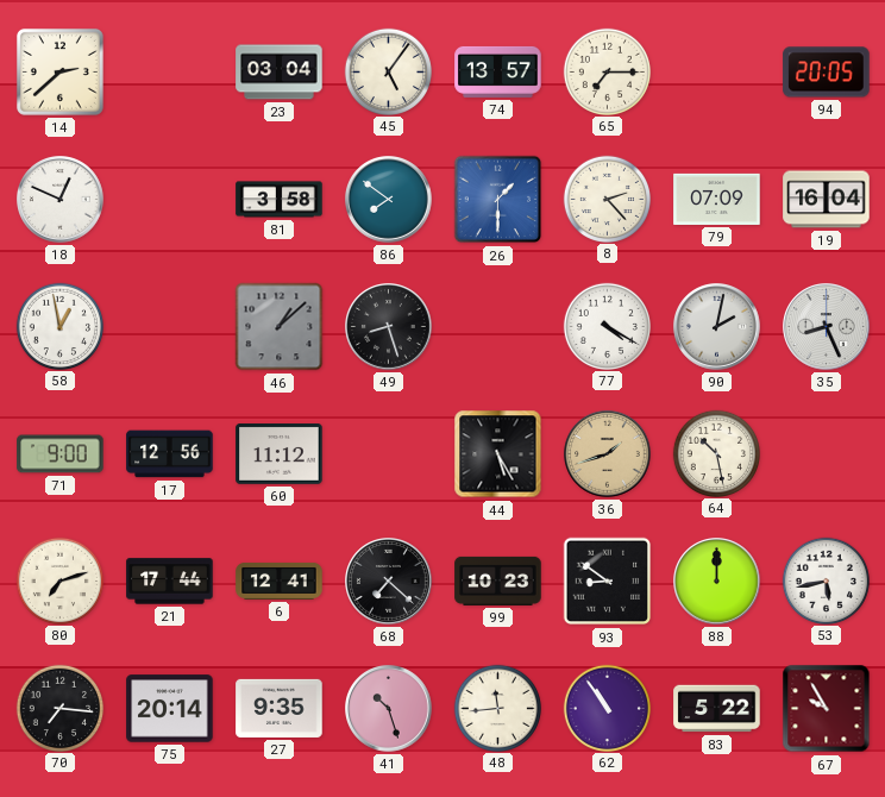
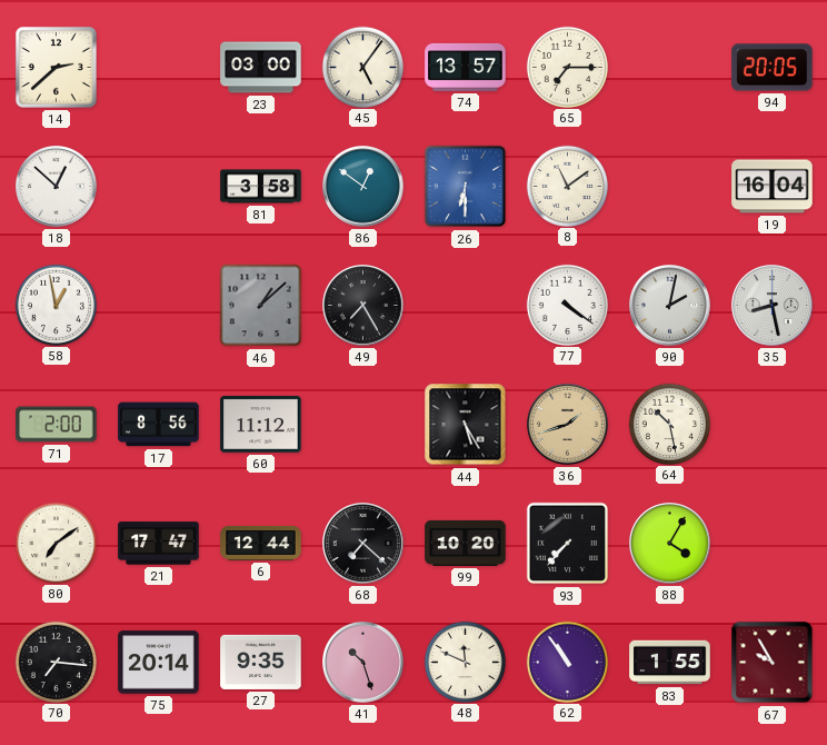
23: 03:04 -> 03:00 (261, 68)
18: 12:49 -> 12:52 (57, 187)
86: 7:51 -> 12:51 (363, 187)
26: 1:30 -> 6:30 (466, 187)
8: 2:23 -> 11:09 (567, 186)
79: 07:09 -> none (717, 199)
49: 8:27 -> 7:25 (363, 306)
77: 4:20 -> 4:21 (567, 305)
35: 8:26 -> 8:28 (773, 306)
71: 9:00 -> 2:00 (57, 425)
17: 12:56 -> 8:56 (159, 425)
80: 7:12 -> 7:09 (56, 543)
21: 17:44 -> 17:47 (159, 544)
6: 12:41 -> 12:44 (261, 543)
99: 10:23 -> 10:20 (466, 543)
93: 8:51 -> 7:37 (568, 544)
88: 12:00 -> 4:05 (670, 544)
53: 5:43 -> none (826, 581)
48: 11:44 -> 11:49 (465, 662)
83: 5:22 -> 1:55 (670, 663)
